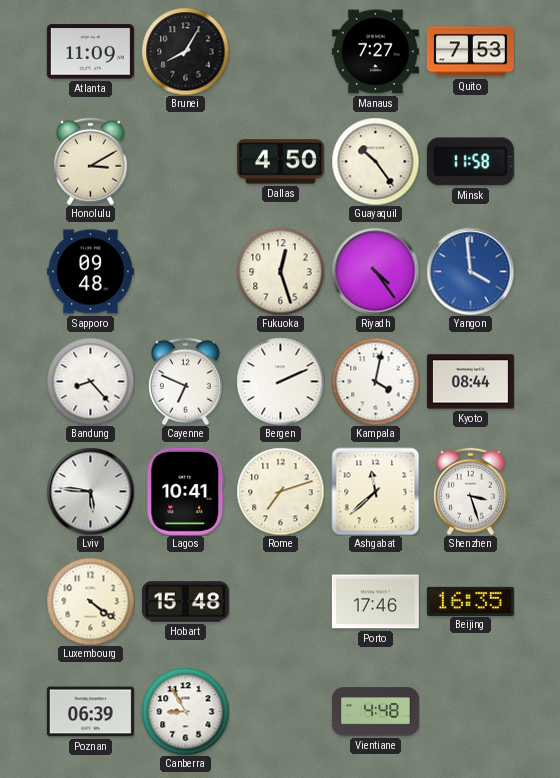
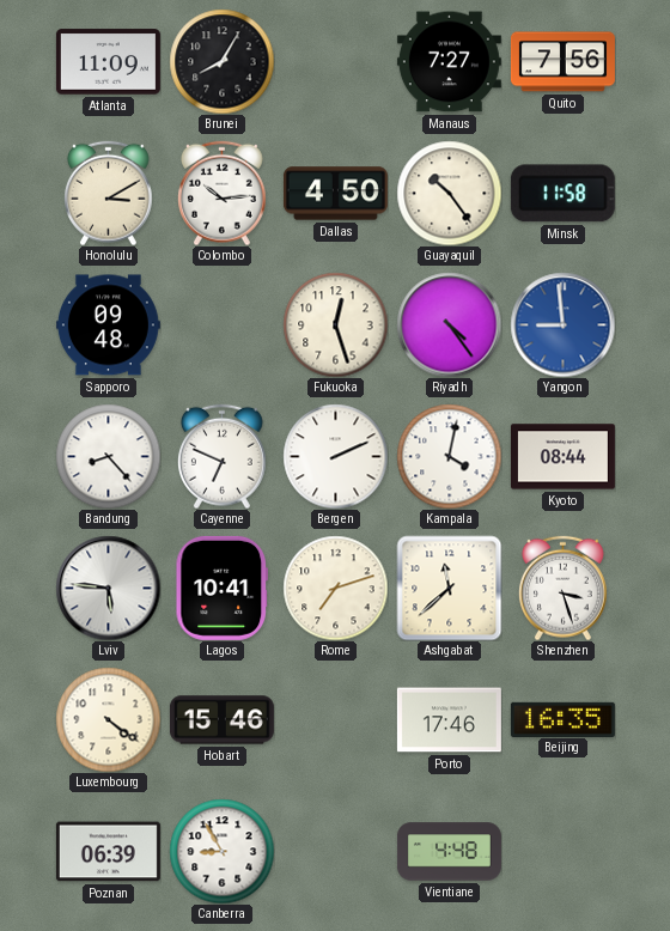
Quito: 7:53 -> 7:56 (562, 62)
Colombo: none -> 10:14 (221, 193)
Yangon: 3:59 -> 8:59 (562, 324)
Hobart: 15:48 -> 15:46 (221, 720)
